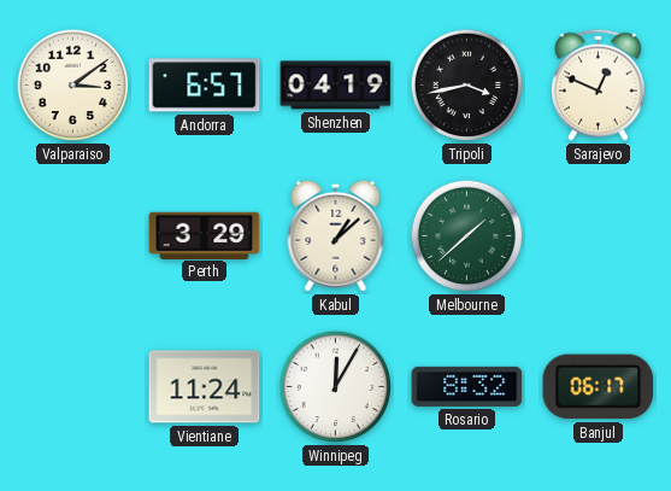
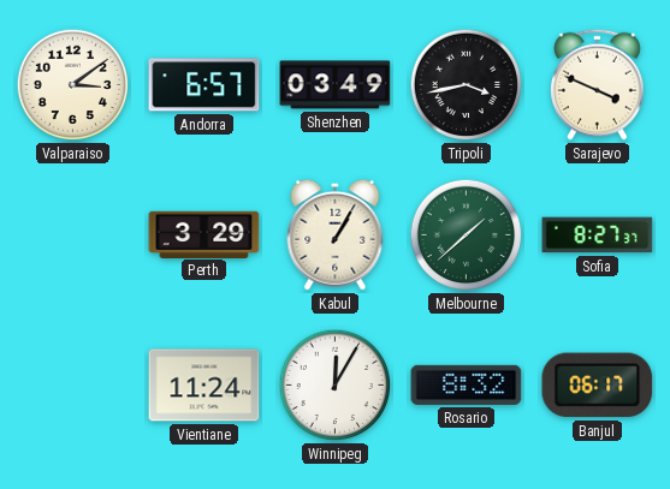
Shenzhen: 04:19 -> 03:49 (336, 85)
Sarajevo: 12:49 -> 3:49 (598, 84)
Kabul: 1:08 -> 1:05 (336, 234)
Sofia: none -> 8:27 (598, 235)
